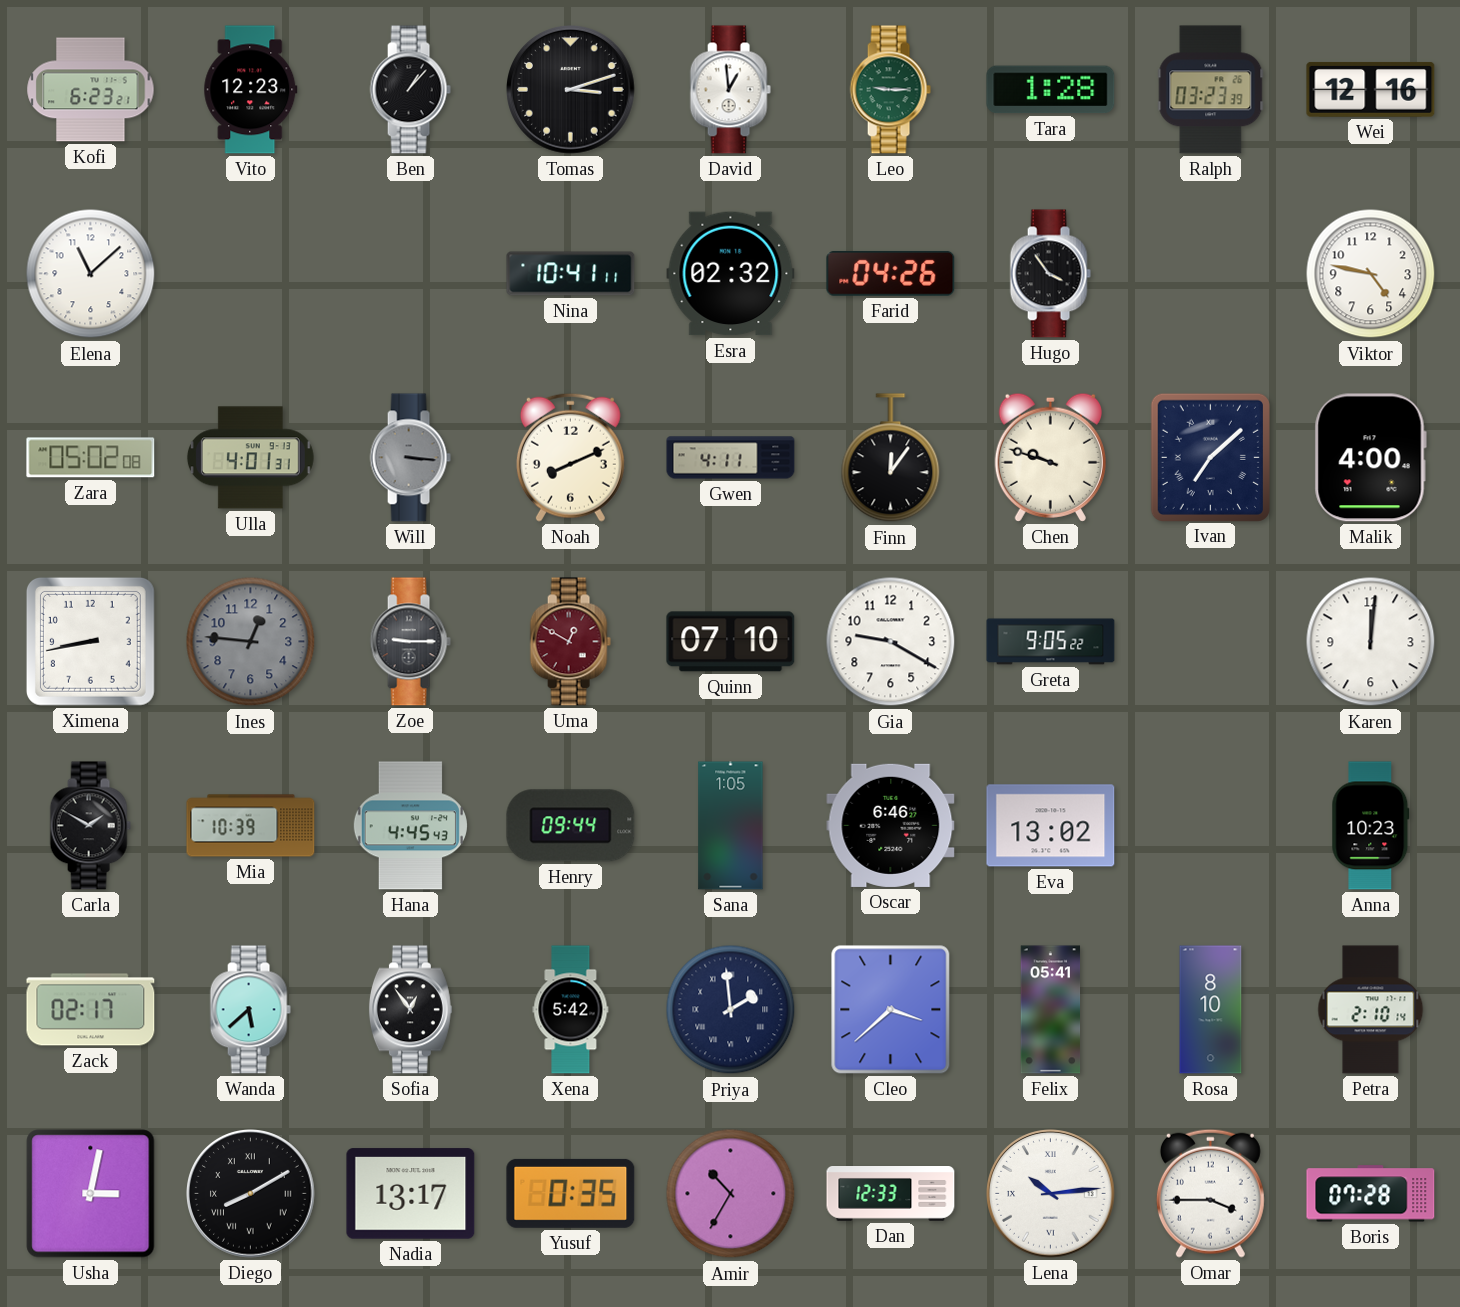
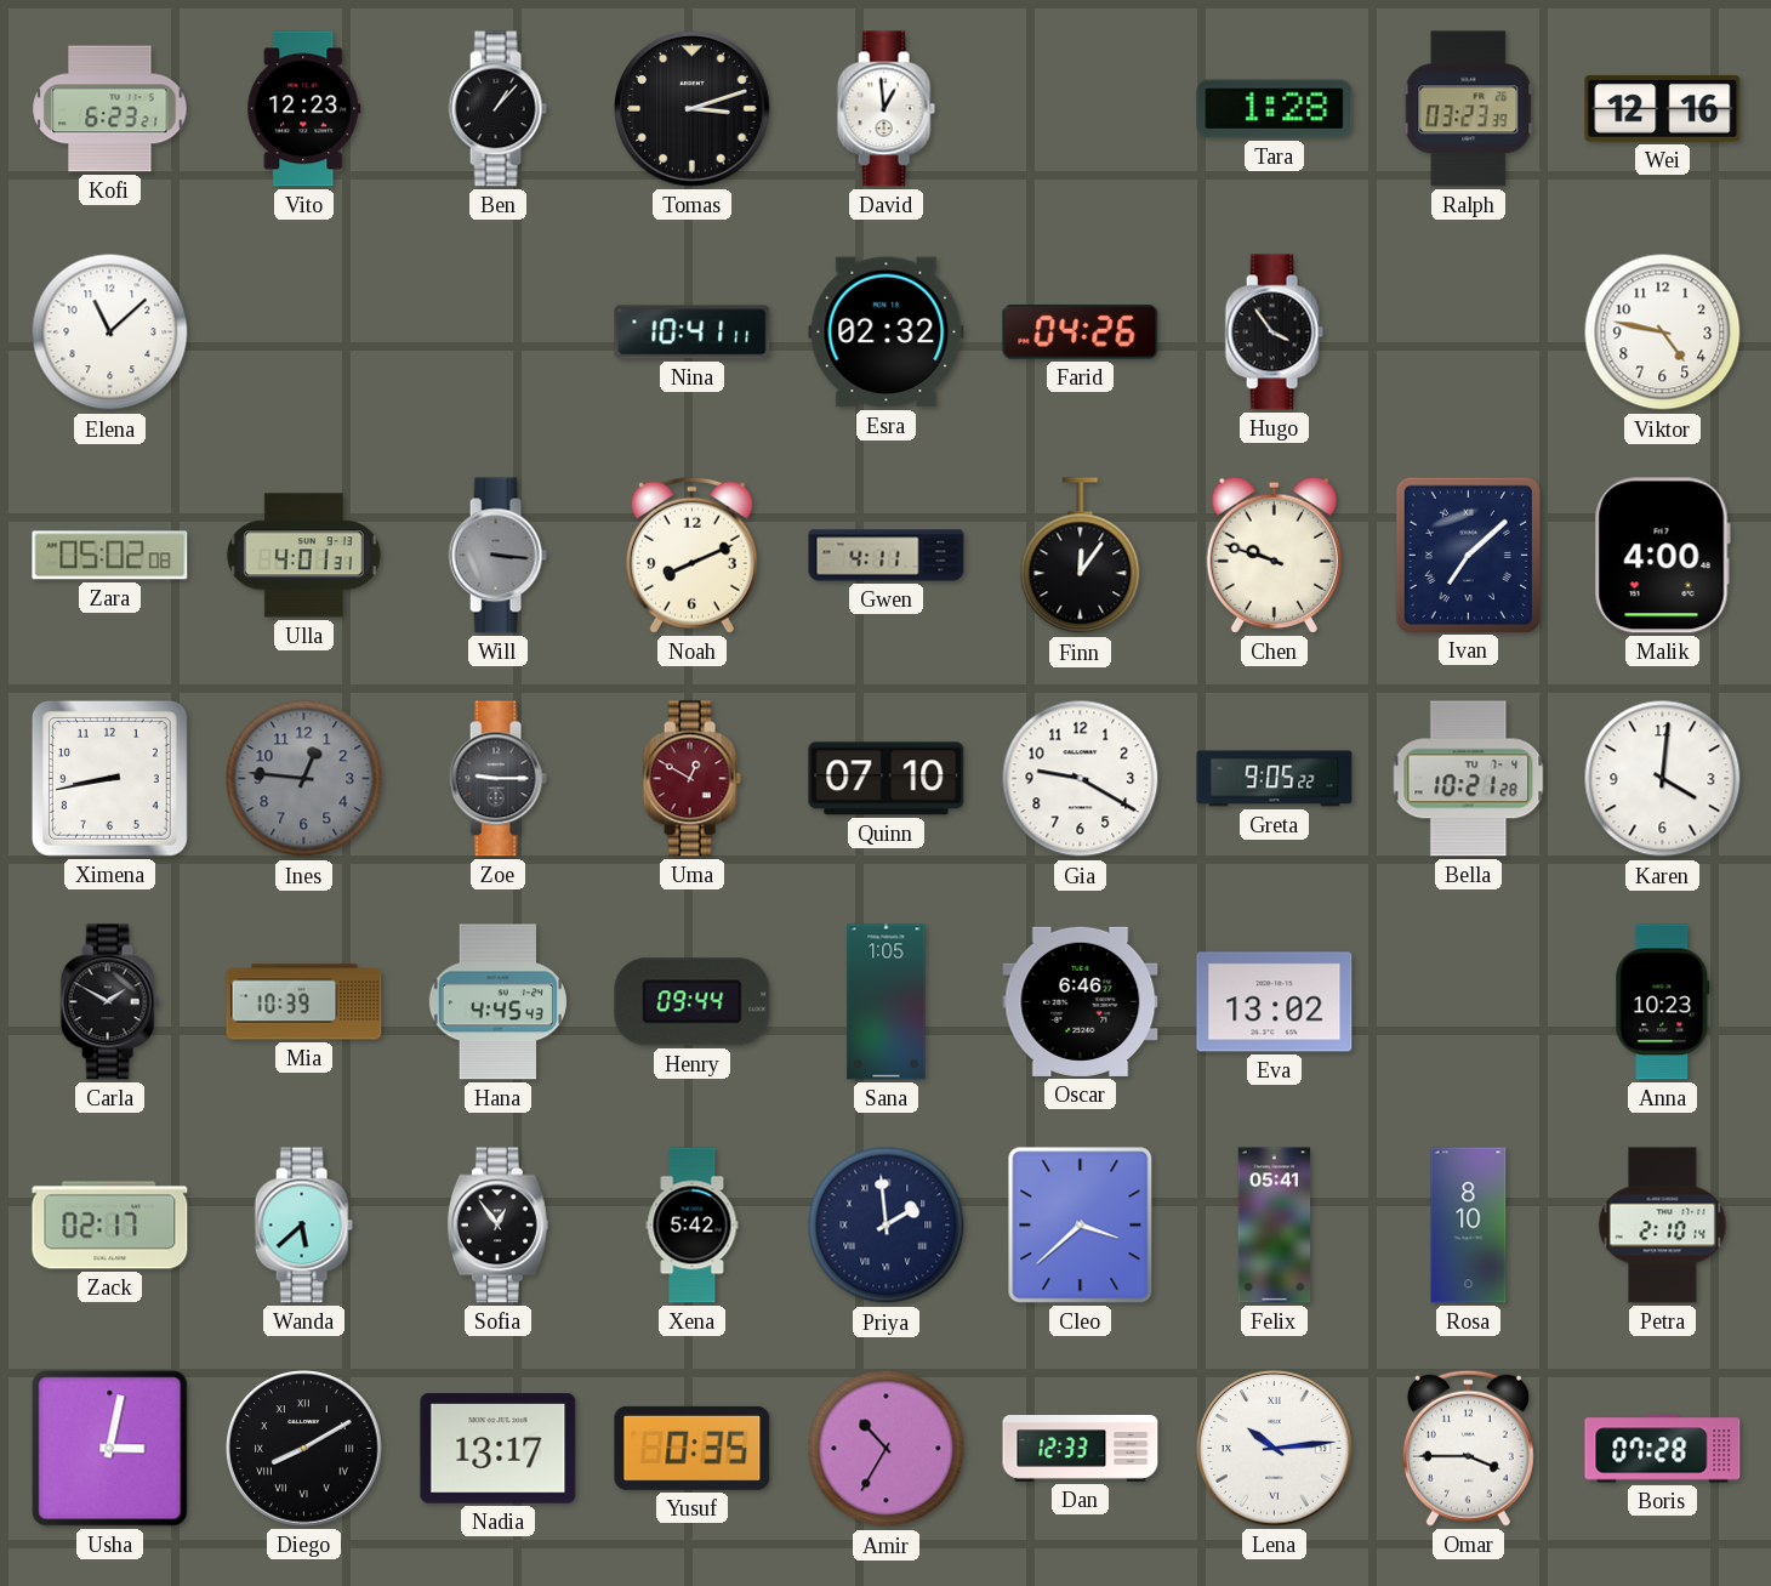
Leo: 9:15 -> none (890, 90)
Bella: none -> 10:21 (1469, 779)
Karen: 12:01 -> 4:01 (1663, 779)
